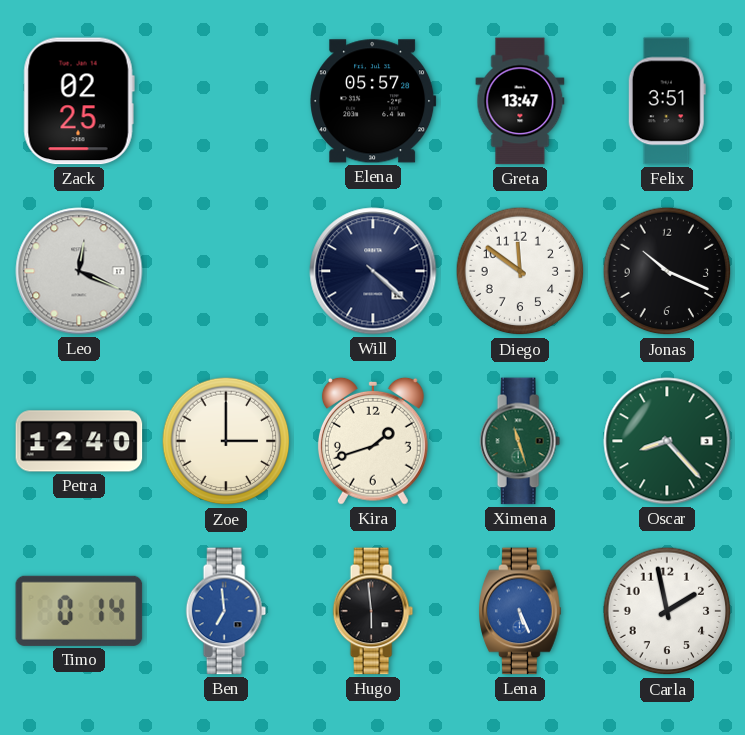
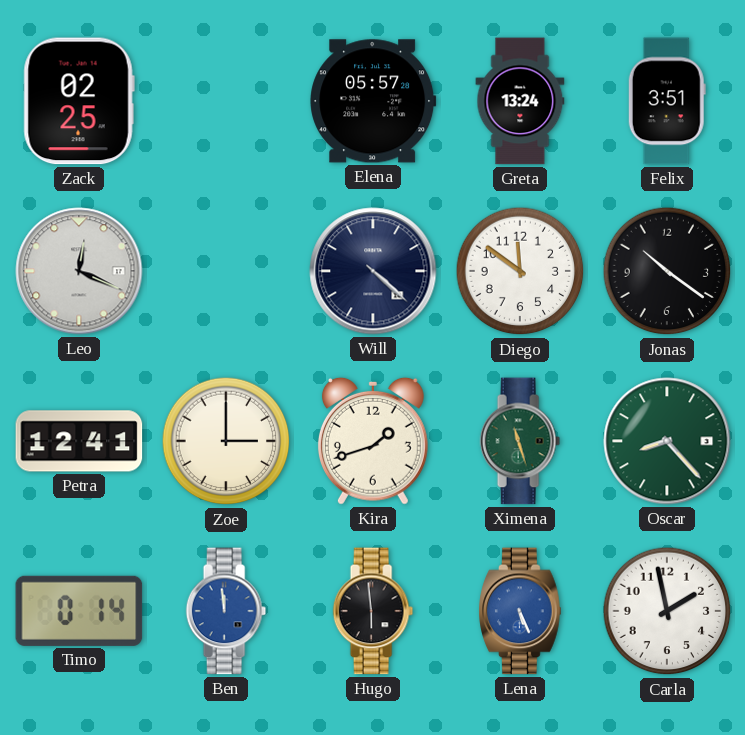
Greta: 13:47 -> 13:24 (520, 101)
Jonas: 10:19 -> 10:21 (667, 271)
Petra: 12:40 -> 12:41 (79, 441)
Ben: 6:59 -> 11:59 (226, 611)
